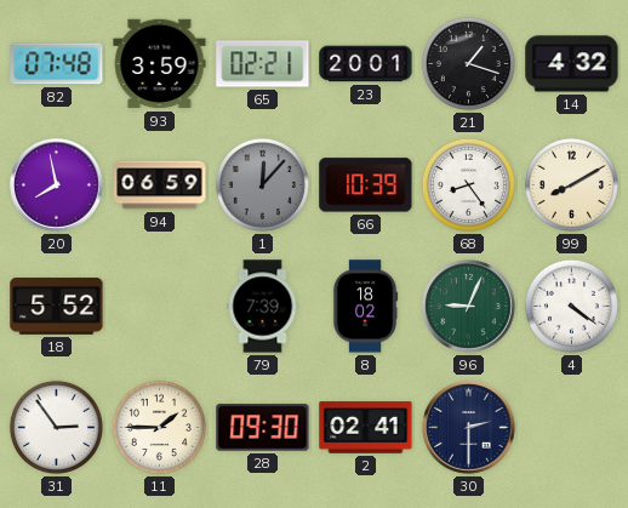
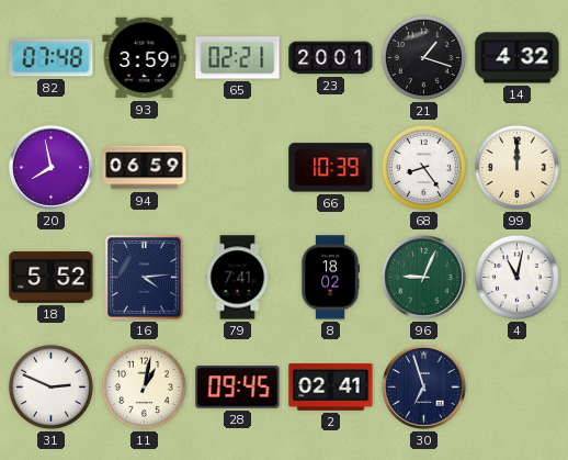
1: 12:07 -> none (262, 184)
99: 8:10 -> 12:00 (516, 167)
16: none -> 4:14 (145, 278)
79: 7:39 -> 7:41 (238, 278)
4: 4:21 -> 11:02 (516, 277)
31: 2:54 -> 2:49 (50, 386)
11: 1:45 -> 1:02 (144, 386)
28: 09:30 -> 09:45 (238, 388)
30: 2:30 -> 6:57 (424, 388)
